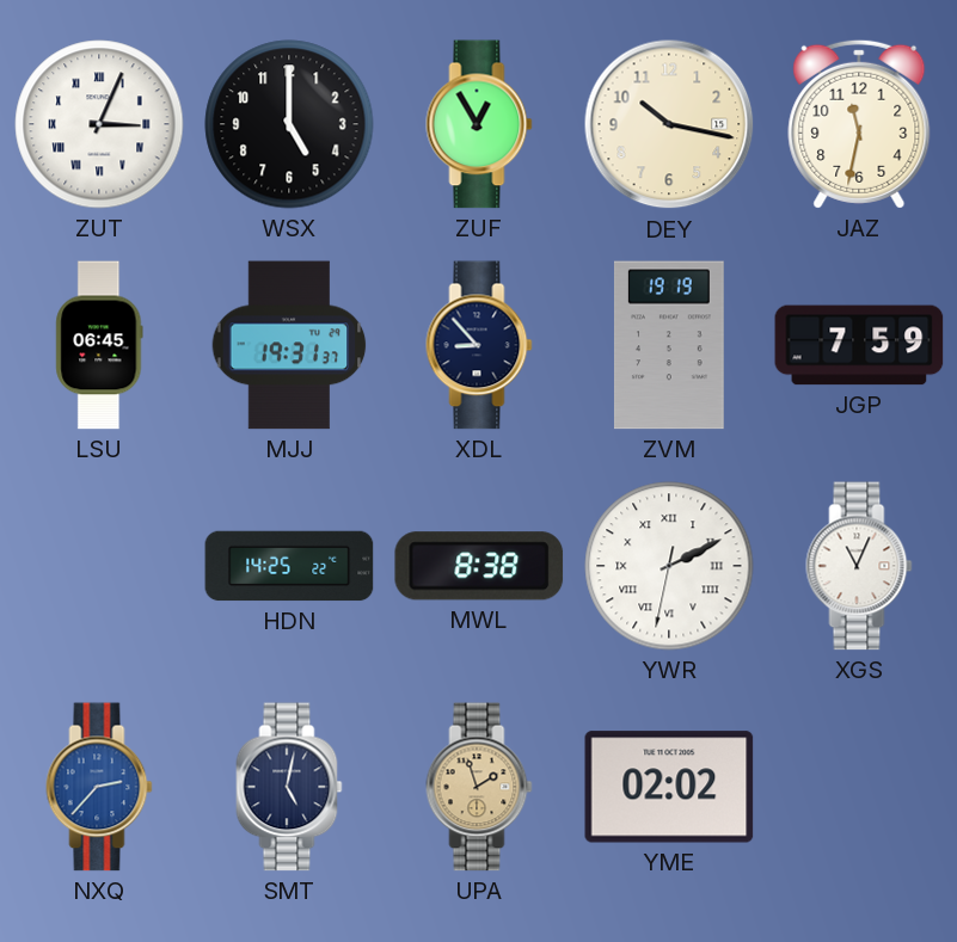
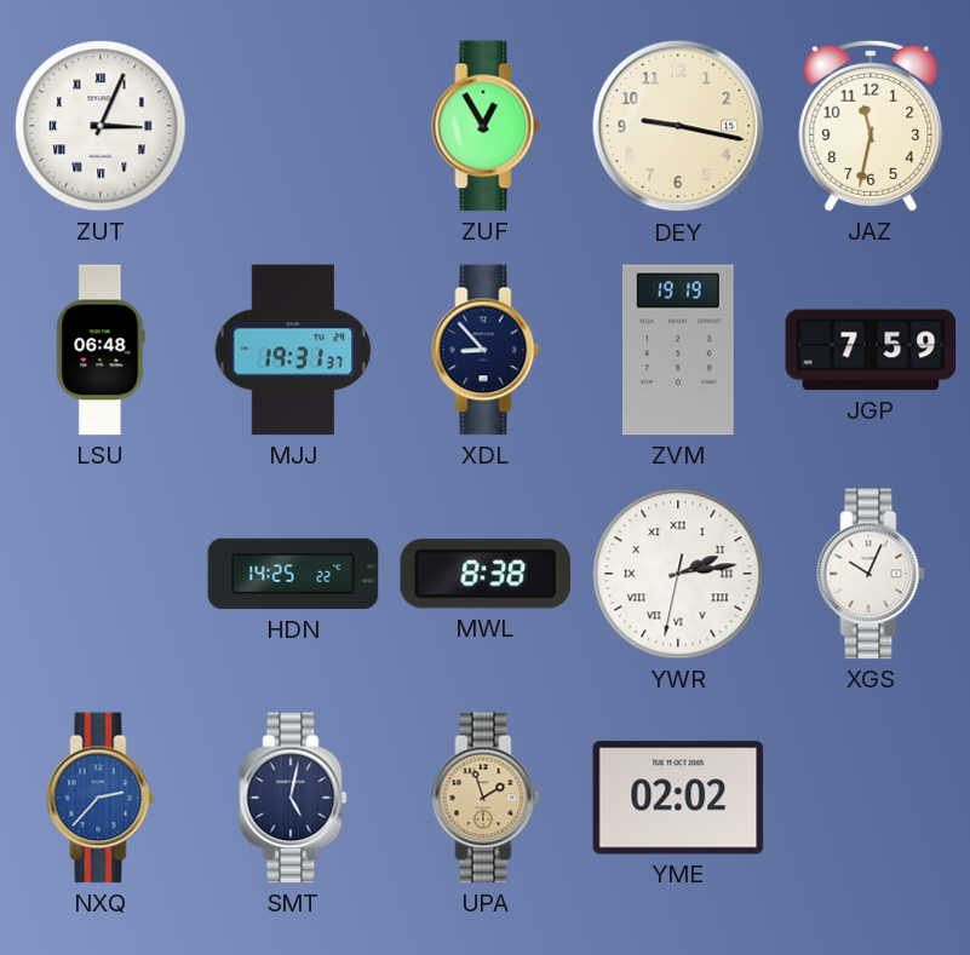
WSX: 5:00 -> none (289, 124)
DEY: 10:17 -> 9:17 (678, 126)
LSU: 06:45 -> 06:48 (101, 350)
YWR: 2:10 -> 2:13 (678, 574)
XGS: 11:04 -> 10:04 (871, 574)
